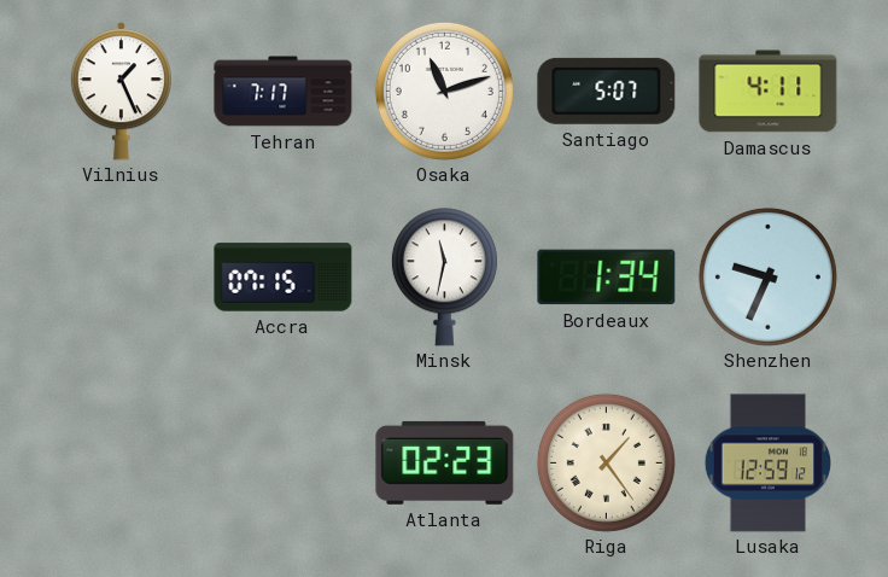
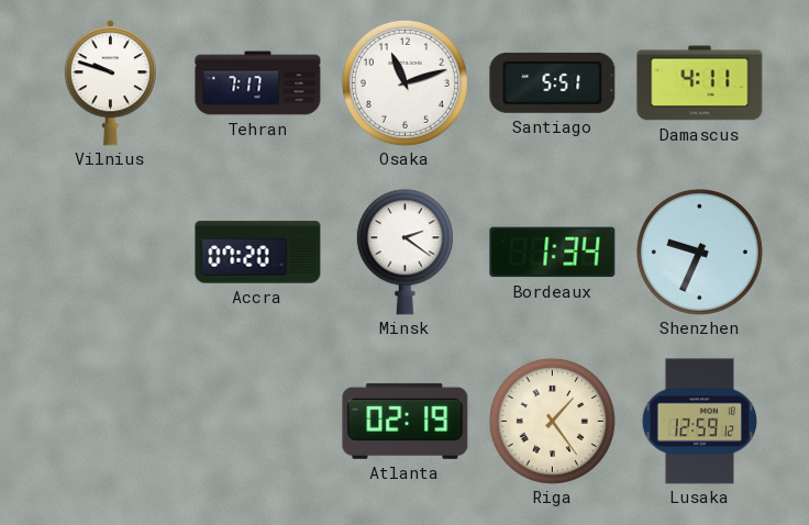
Vilnius: 1:26 -> 9:48 (110, 83)
Santiago: 5:07 -> 5:51 (553, 82)
Accra: 07:15 -> 07:20 (258, 253)
Minsk: 11:32 -> 2:21 (404, 253)
Atlanta: 02:23 -> 02:19 (406, 421)
